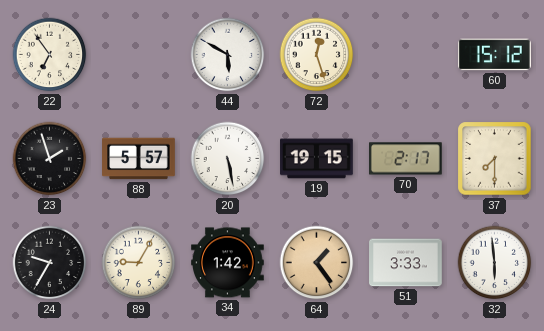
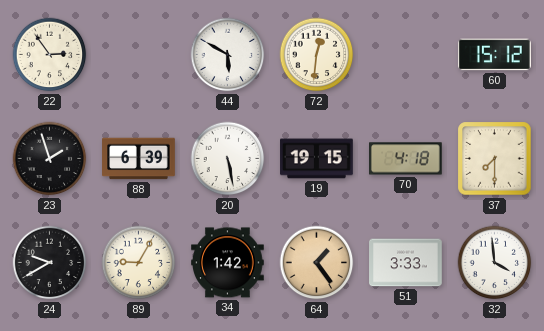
22: 6:54 -> 2:54 (50, 55)
72: 12:27 -> 12:31 (317, 55)
88: 5:57 -> 6:39 (139, 159)
70: 2:17 -> 4:18 (406, 159)
24: 9:35 -> 9:40 (50, 263)
32: 5:59 -> 3:59 (495, 263)
